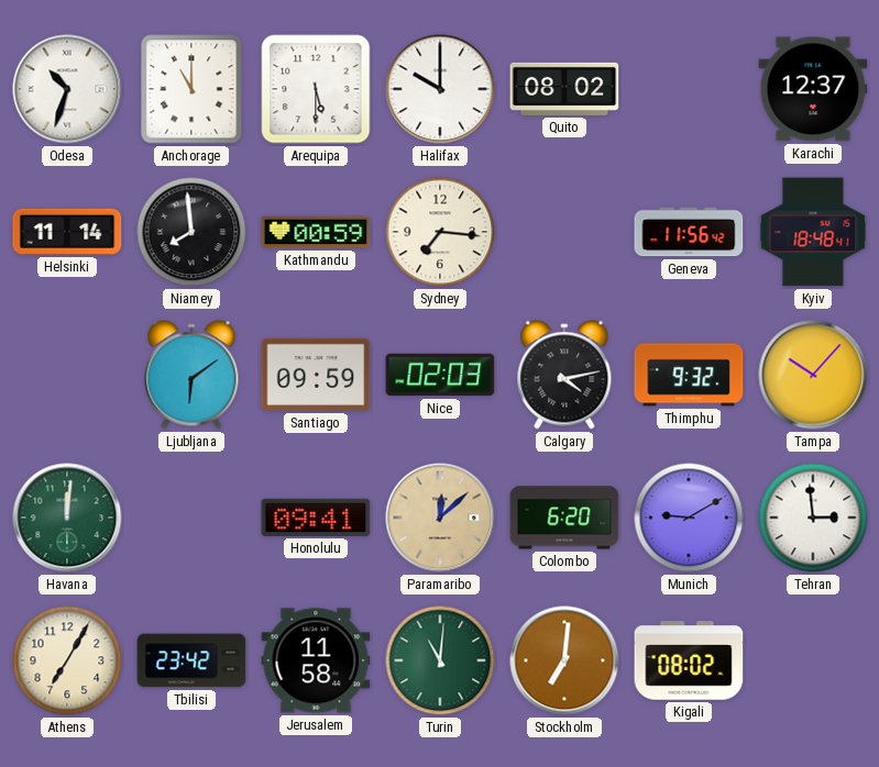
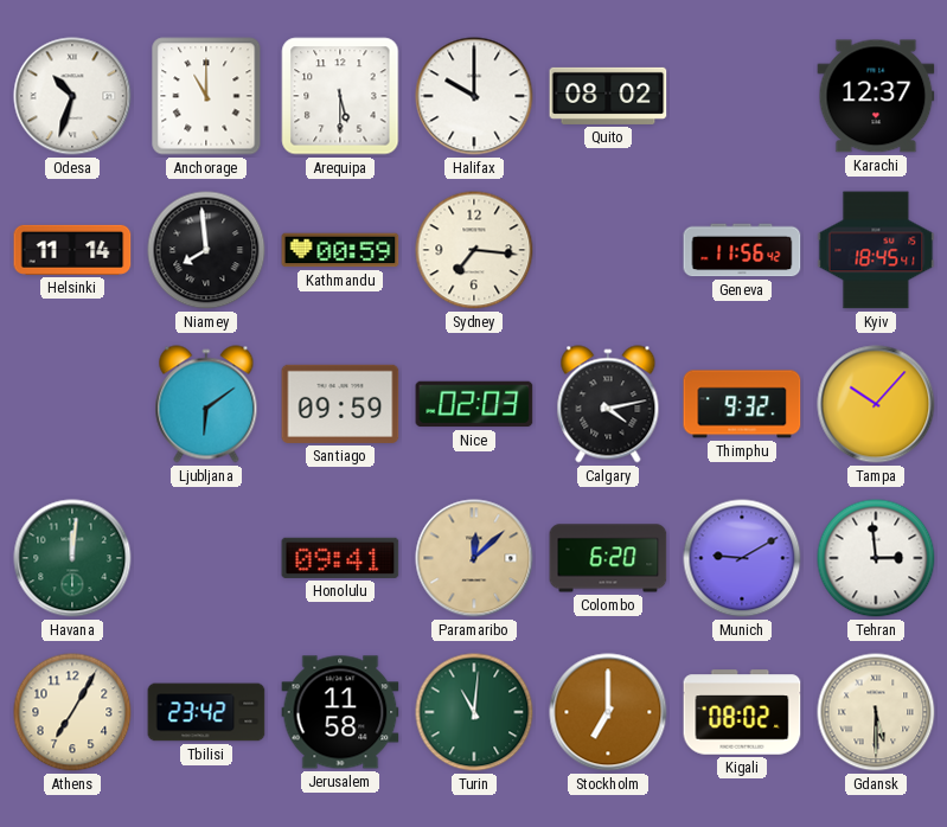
Kyiv: 18:48 -> 18:45 (876, 250)
Stockholm: 7:01 -> 7:00 (608, 712)
Gdansk: none -> 5:30 (876, 712)
